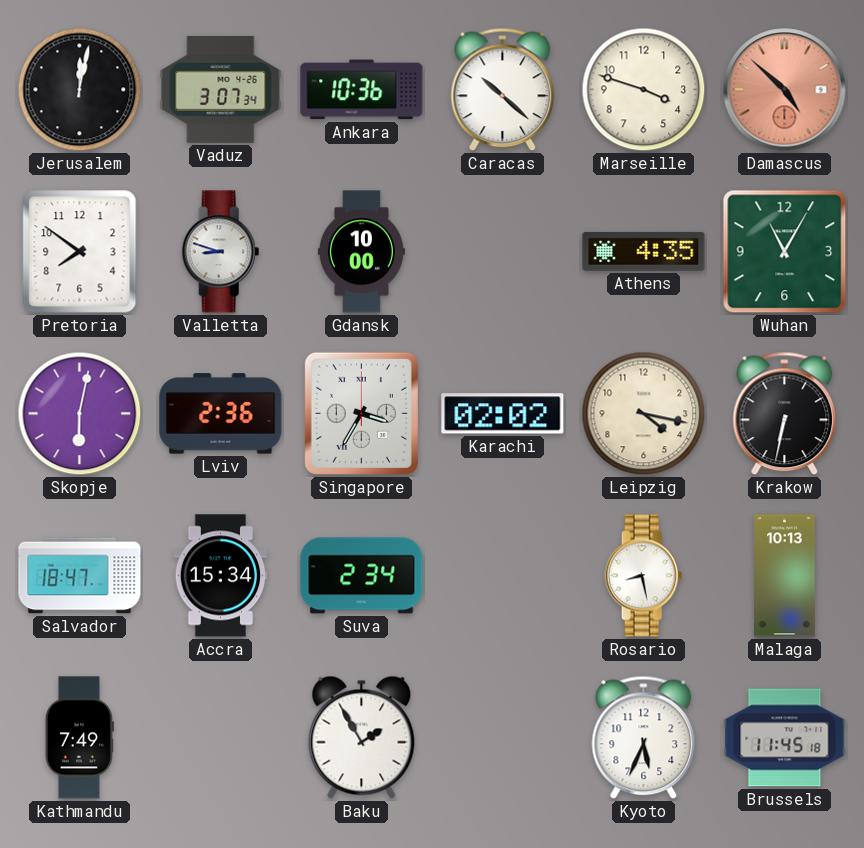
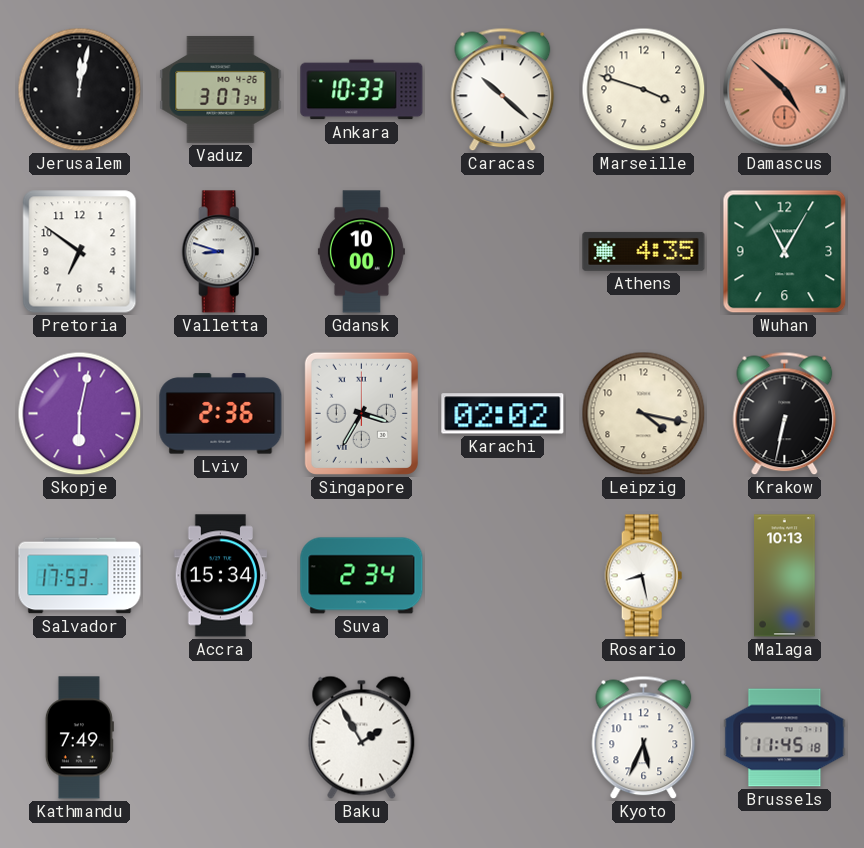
Ankara: 10:36 -> 10:33 (362, 90)
Pretoria: 7:51 -> 6:51 (80, 252)
Salvador: 18:47 -> 17:53 (80, 576)
